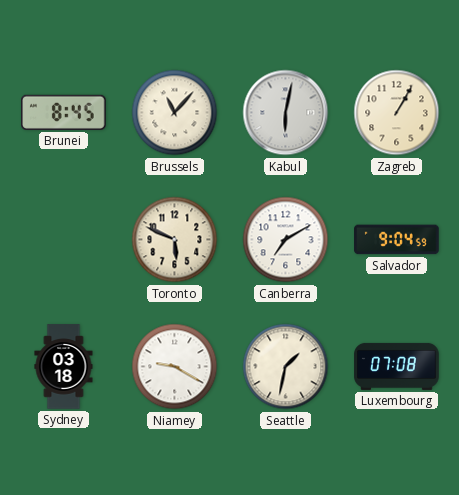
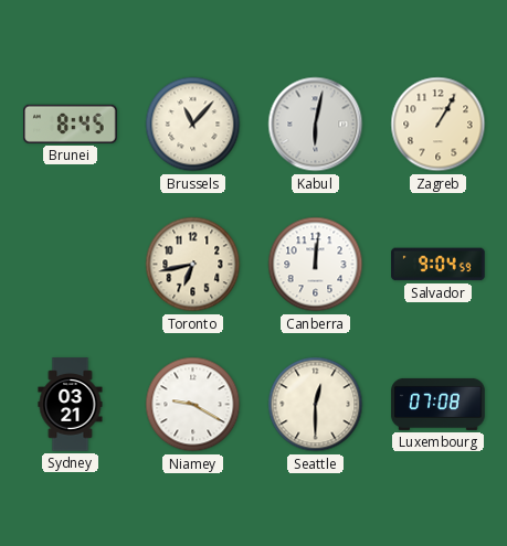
Toronto: 5:49 -> 6:43 (193, 265)
Canberra: 7:10 -> 12:01 (316, 265)
Sydney: 03:18 -> 03:21 (71, 405)
Seattle: 1:32 -> 12:30 (316, 405)
